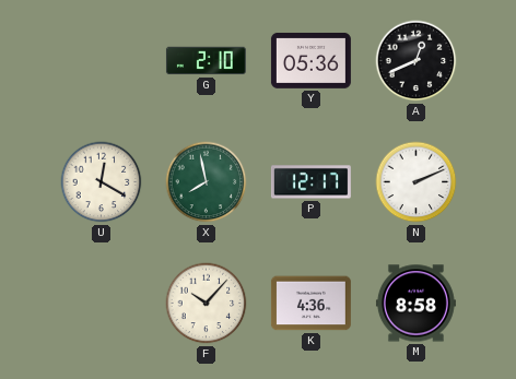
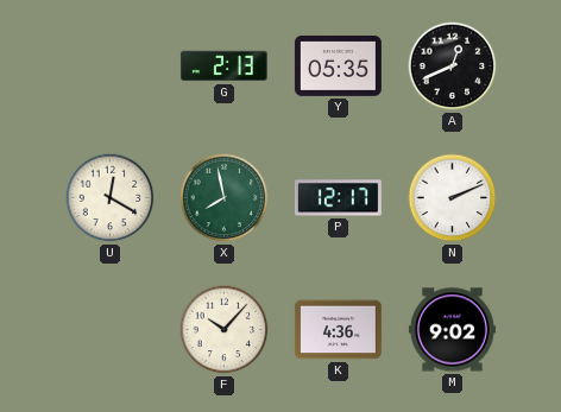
G: 2:10 -> 2:13 (223, 66)
Y: 05:36 -> 05:35 (338, 65)
M: 8:58 -> 9:02 (452, 330)
